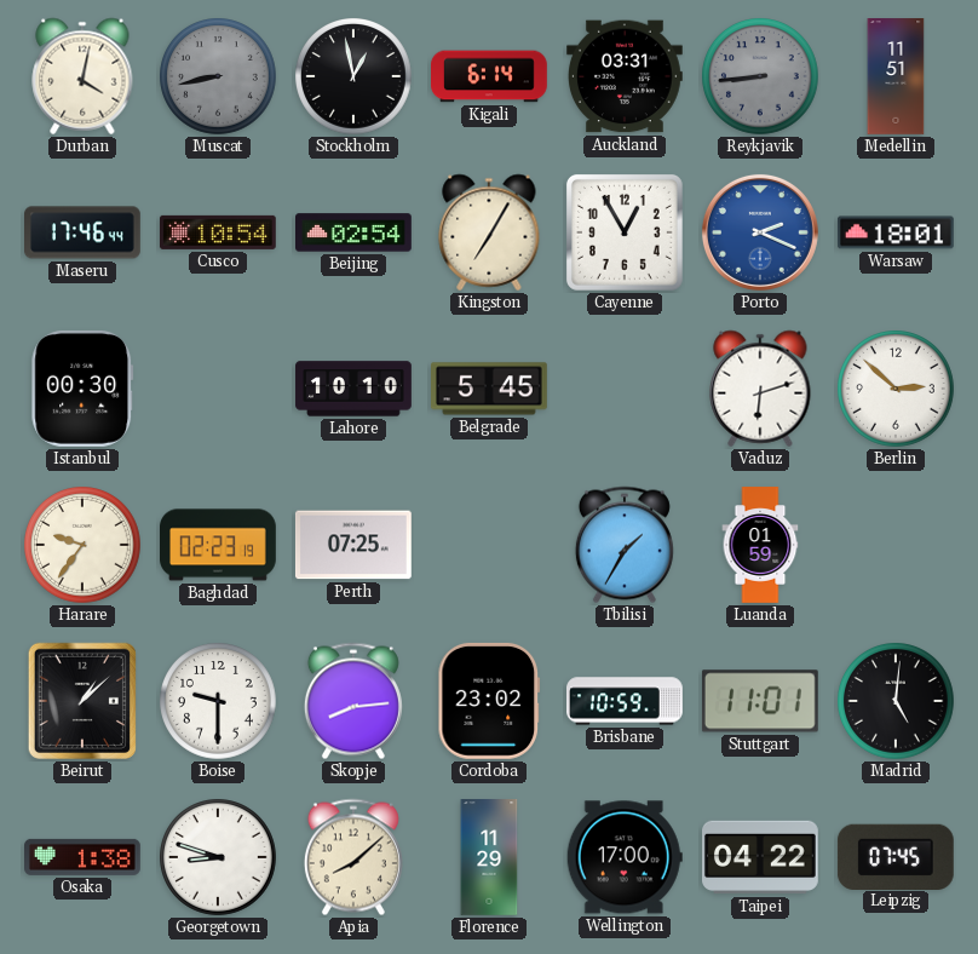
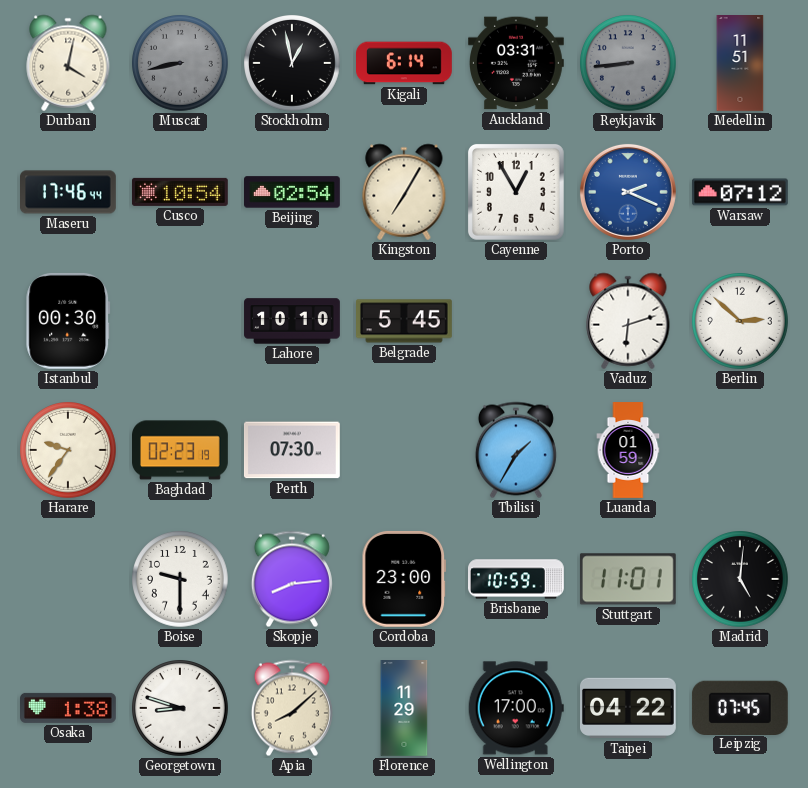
Warsaw: 18:01 -> 07:12 (740, 192)
Perth: 07:25 -> 07:30 (292, 450)
Beirut: 1:08 -> none (82, 701)
Cordoba: 23:02 -> 23:00 (404, 579)
